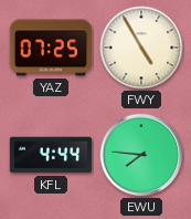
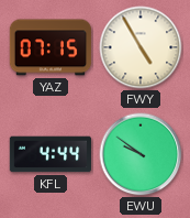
YAZ: 07:25 -> 07:15 (51, 47)
EWU: 7:46 -> 9:51 (141, 154)
